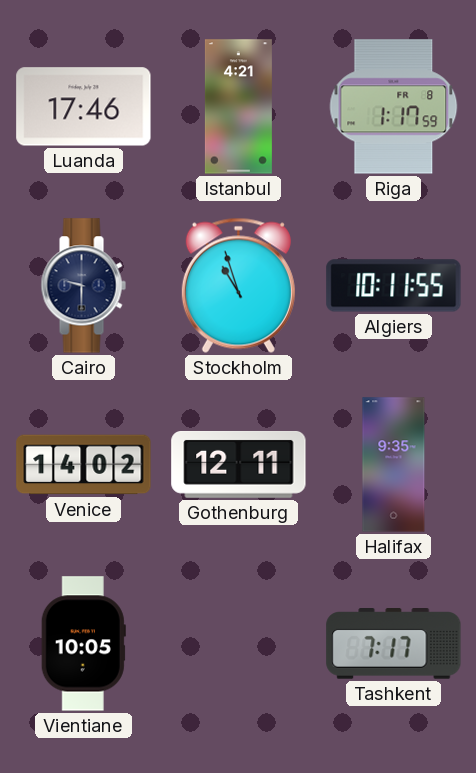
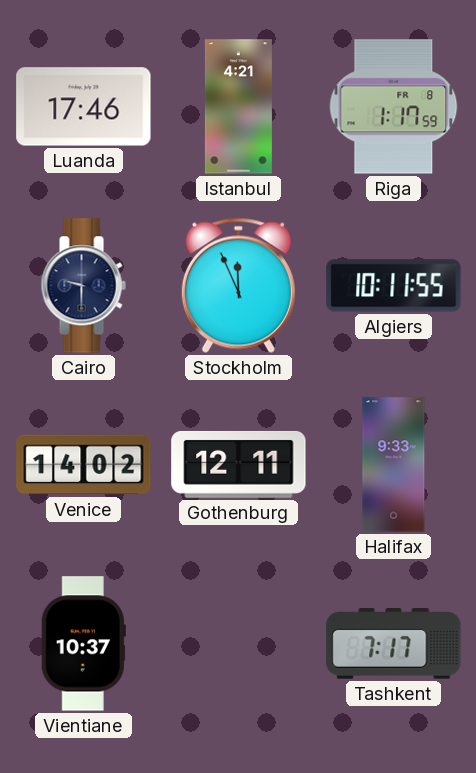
Stockholm: 10:57 -> 11:56 (238, 285)
Halifax: 9:35 -> 9:33 (394, 465)
Vientiane: 10:05 -> 10:37 (83, 644)
